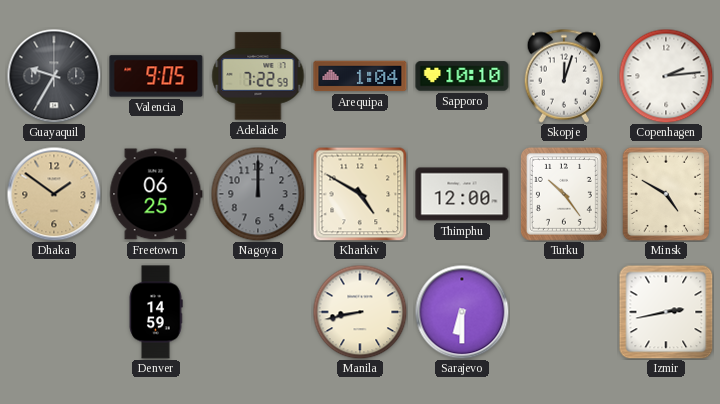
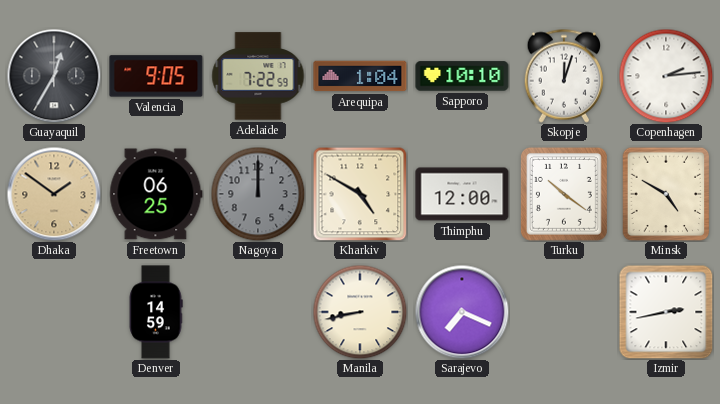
Guayaquil: 9:35 -> 12:35 (54, 76)
Turku: 10:24 -> 10:21 (564, 194)
Sarajevo: 6:30 -> 7:19 (462, 312)
